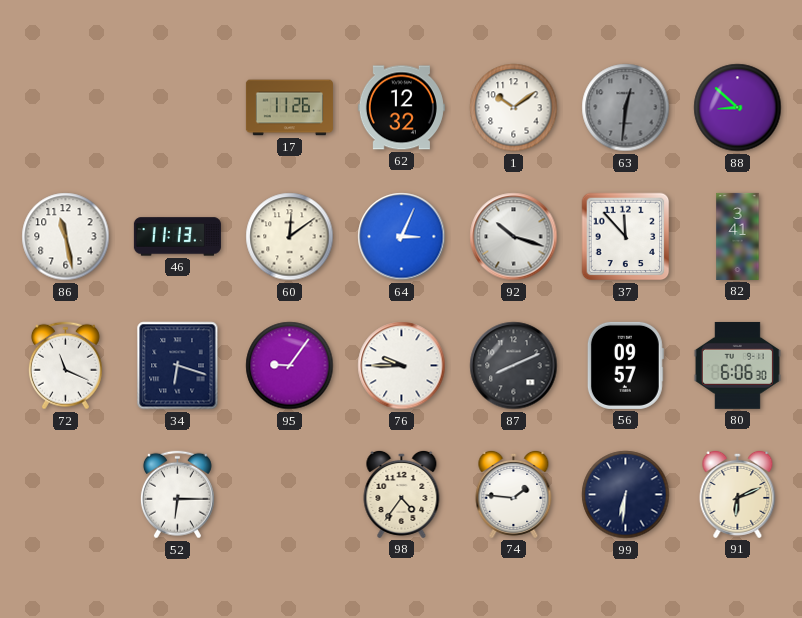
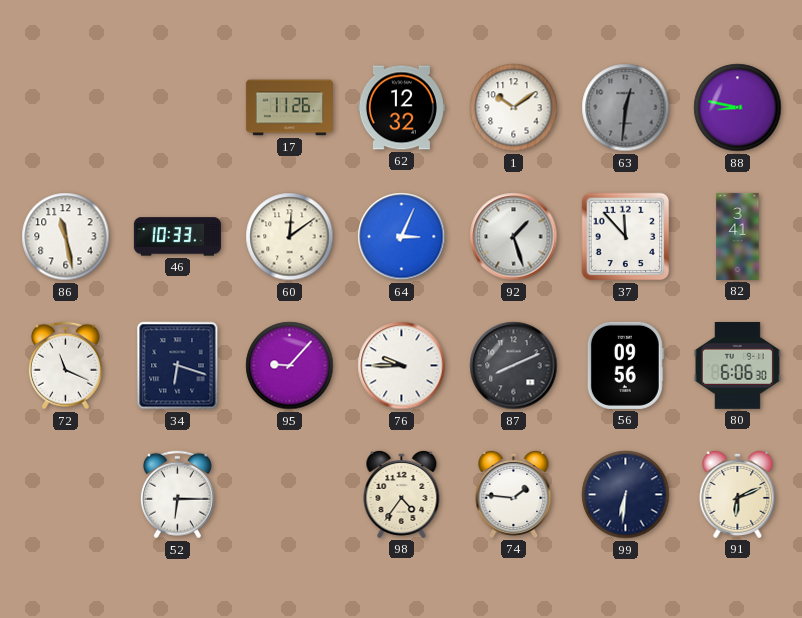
88: 8:52 -> 8:47 (738, 108)
46: 11:13 -> 10:33 (177, 237)
92: 10:18 -> 1:27 (514, 237)
95: 9:06 -> 9:07 (290, 366)
56: 09:57 -> 09:56 (625, 365)
